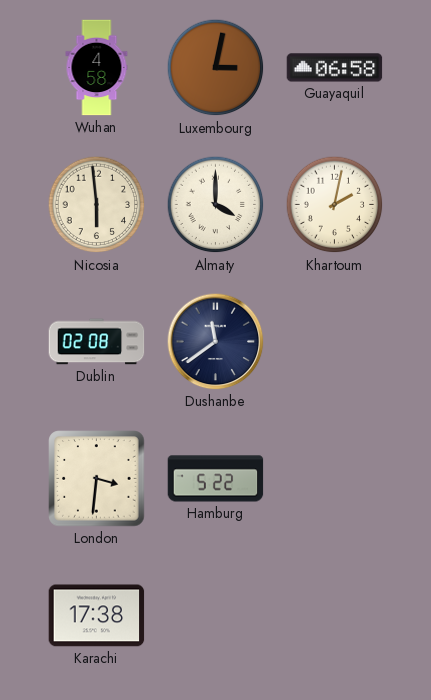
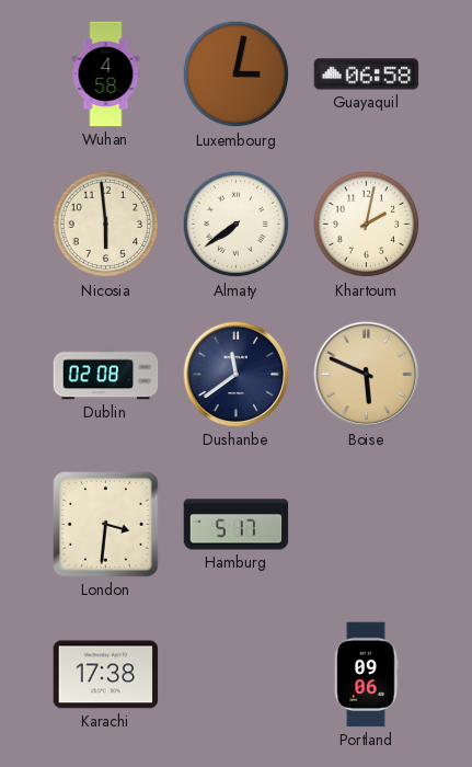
Almaty: 4:00 -> 7:39 (237, 225)
Boise: none -> 5:49 (367, 375)
Hamburg: 5:22 -> 5:17 (237, 525)
Portland: none -> 09:06 (366, 675)
